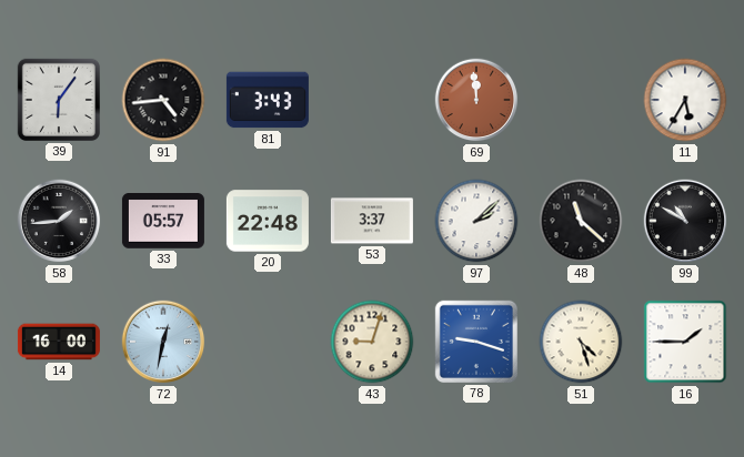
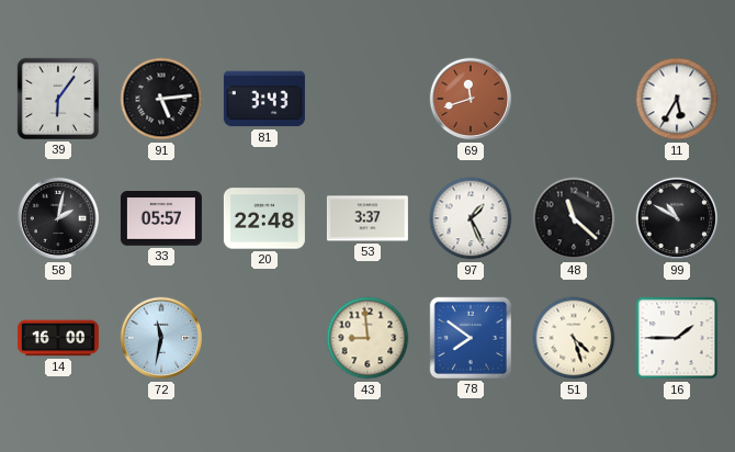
91: 4:44 -> 5:14 (161, 99)
69: 11:59 -> 11:42 (471, 99)
58: 1:44 -> 2:02 (58, 218)
97: 2:08 -> 1:26 (471, 218)
72: 12:32 -> 11:32 (161, 338)
43: 9:03 -> 8:59 (367, 338)
78: 9:18 -> 7:51 (471, 338)
